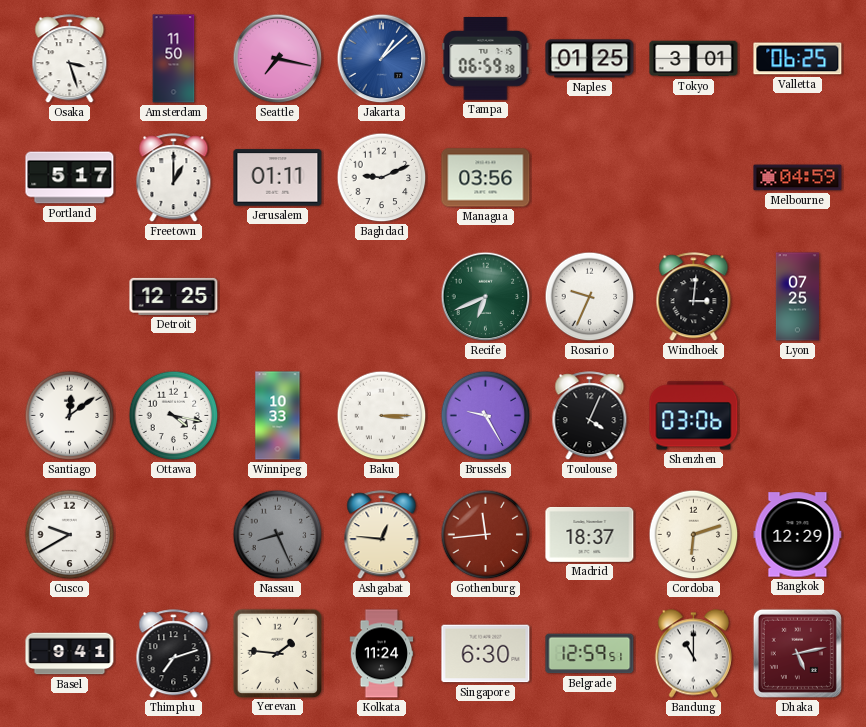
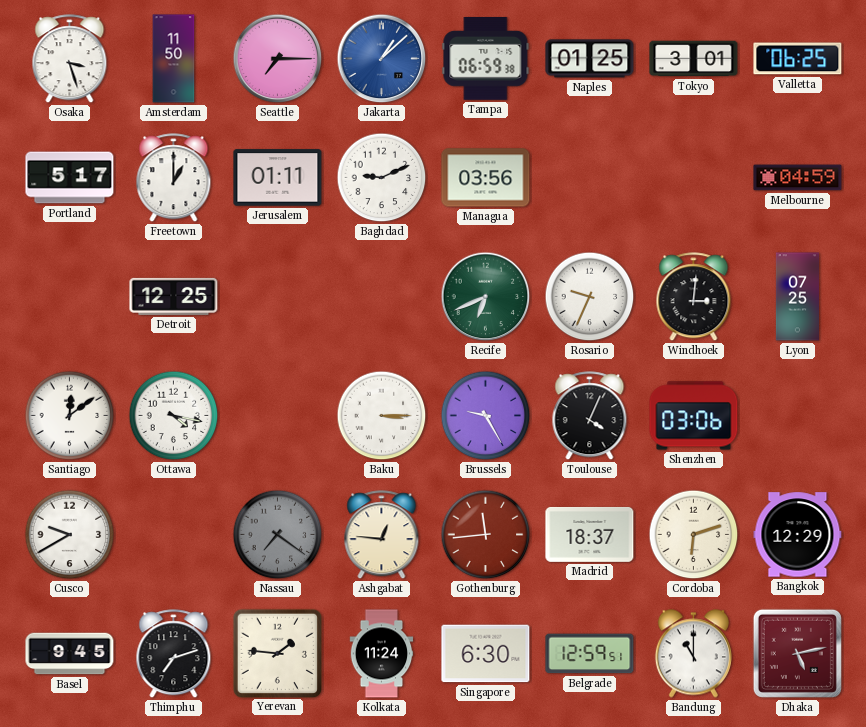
Seattle: 7:17 -> 7:15 (278, 59)
Winnipeg: 10:33 -> none (278, 416)
Nassau: 8:26 -> 7:21 (278, 535)
Basel: 9:41 -> 9:45 (70, 654)
